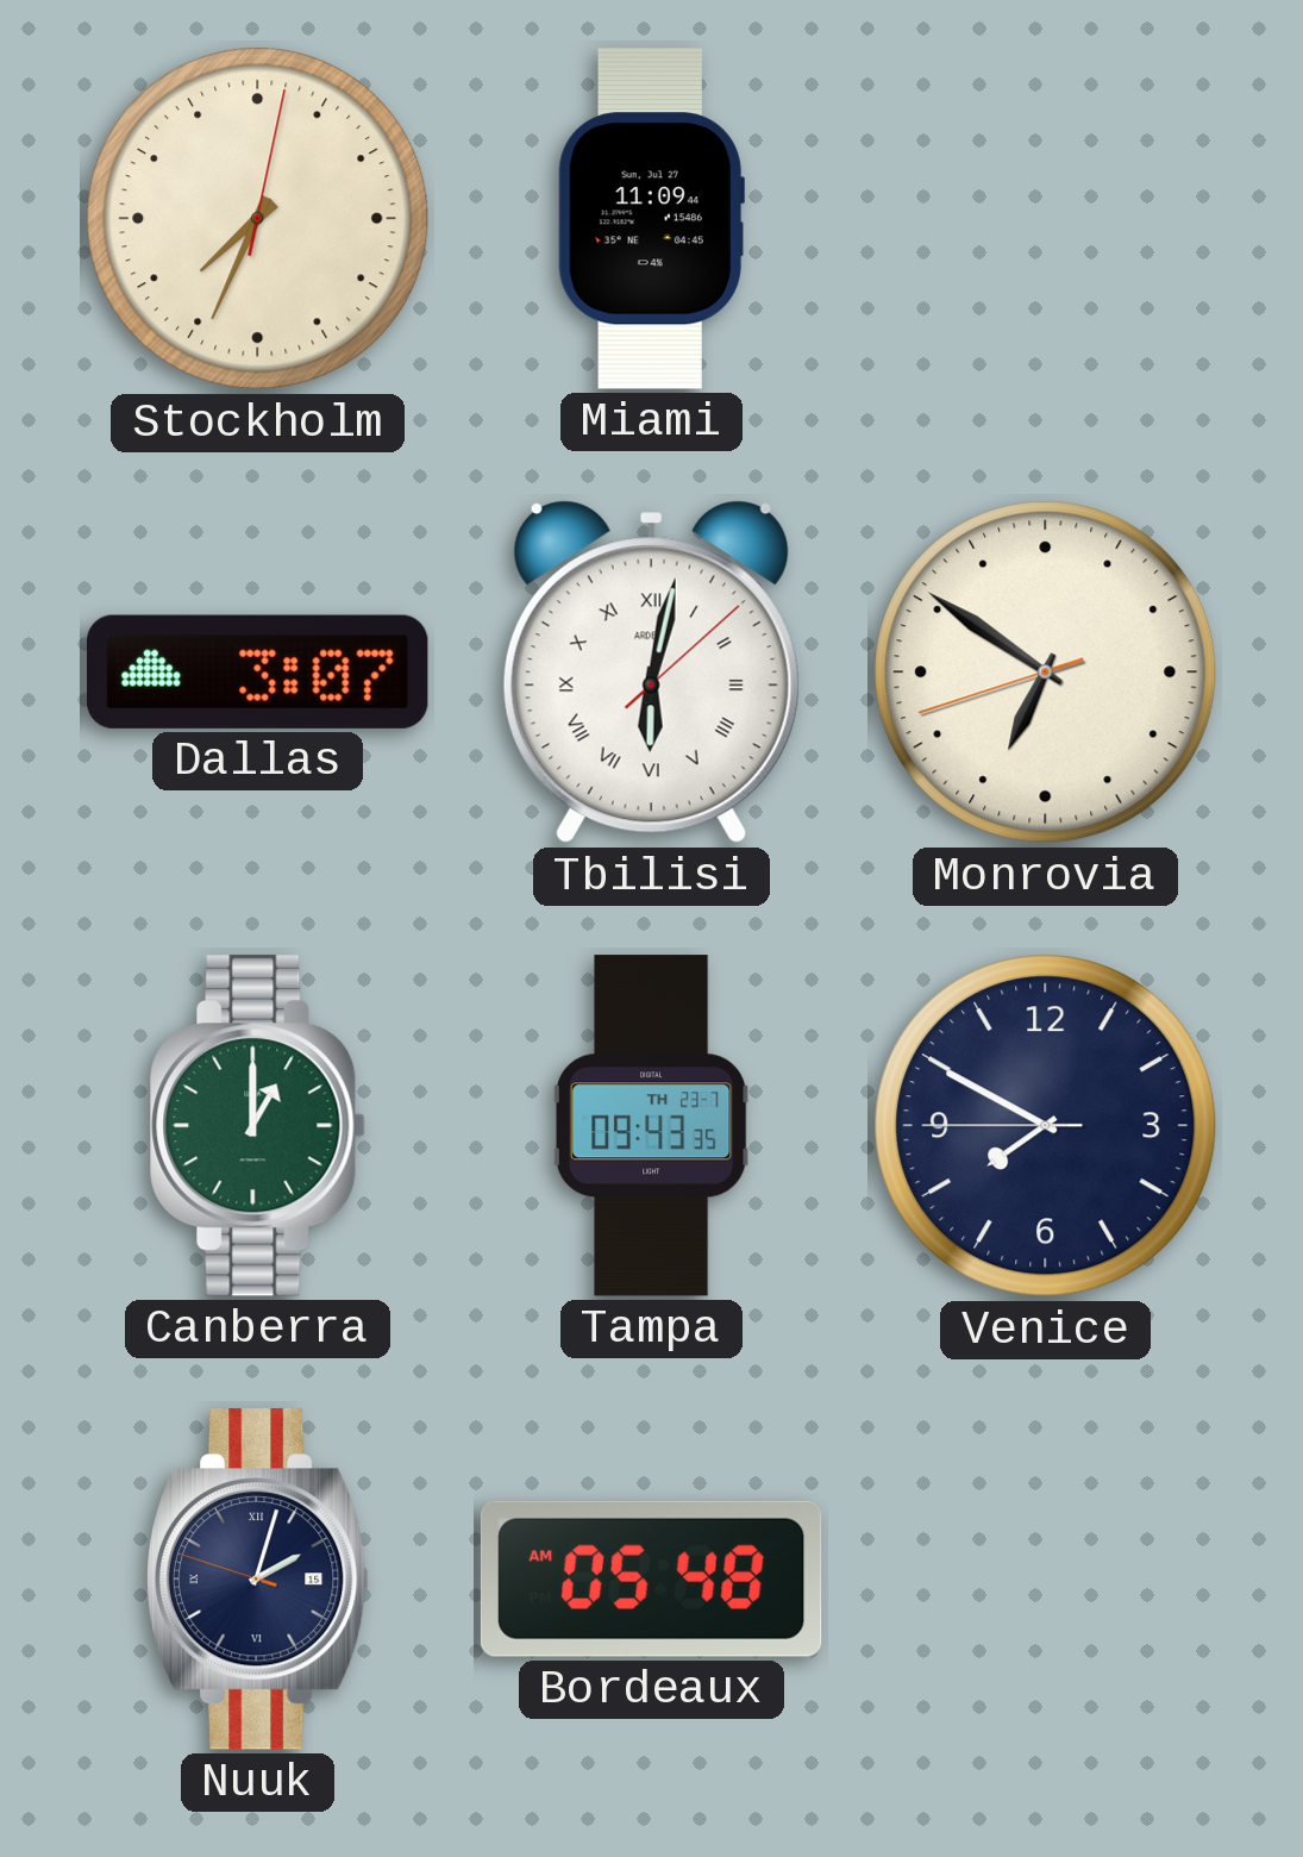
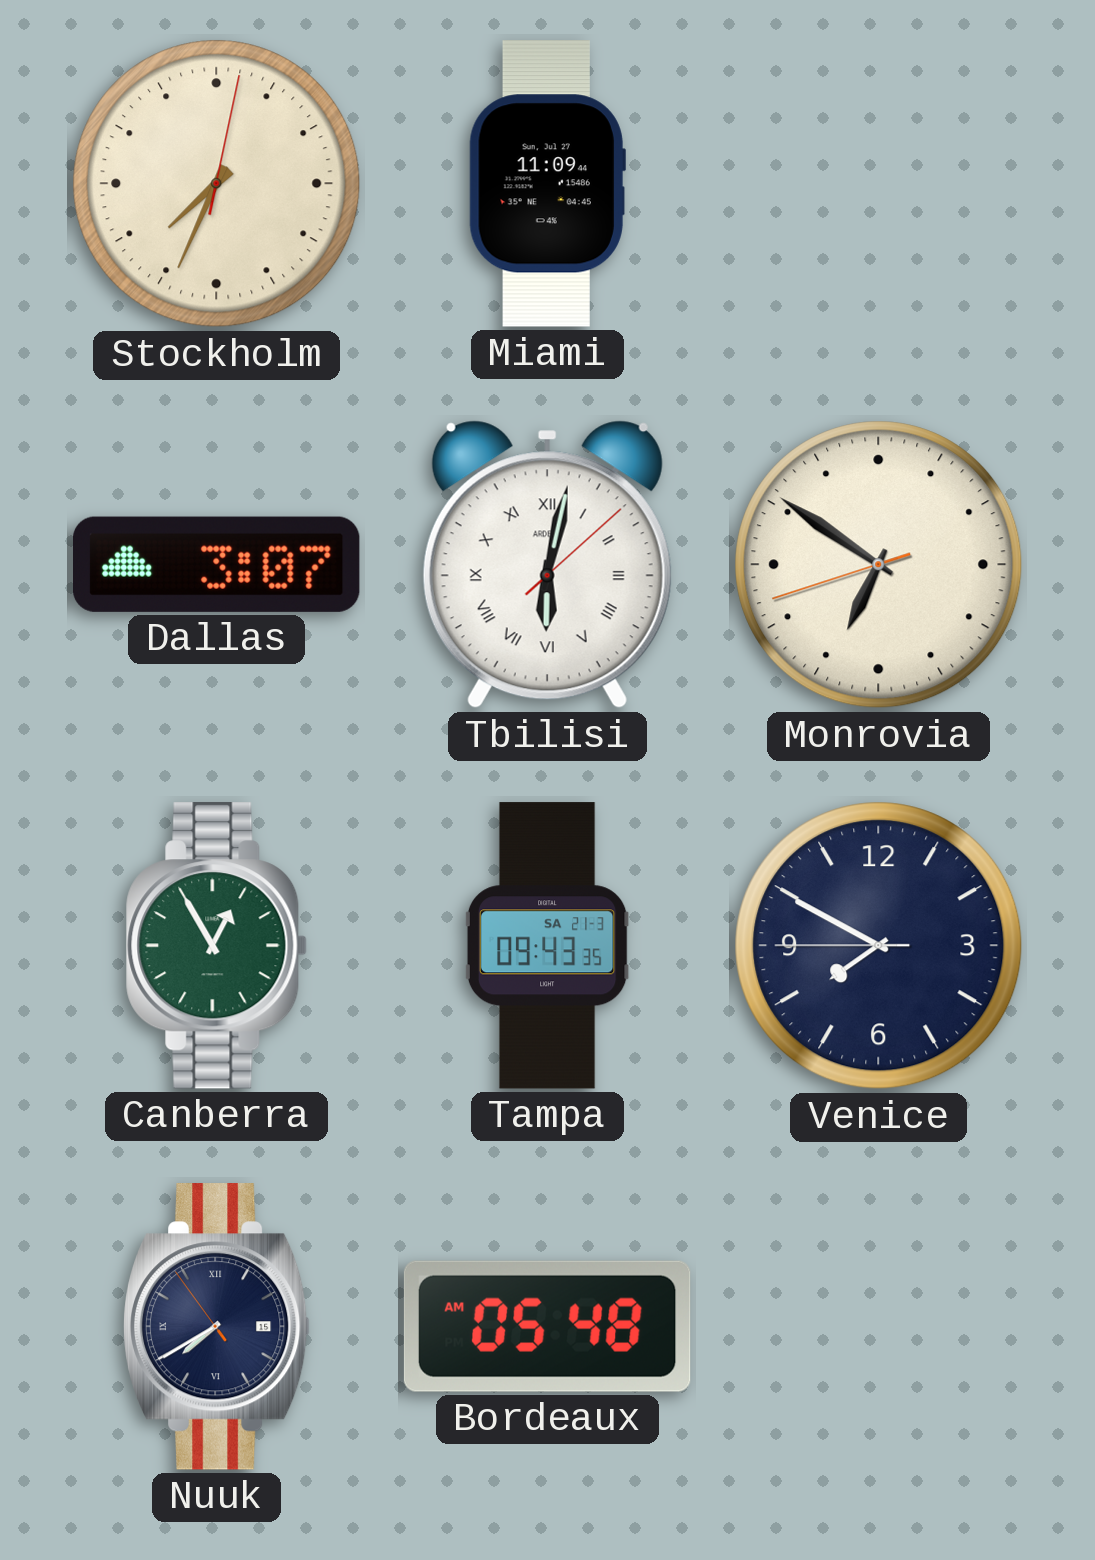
Canberra: 1:00 -> 12:55 (216, 946)
Tampa date: TH 23-7 -> SA 21-3 (547, 946)
Nuuk: 2:02 -> 7:39 (216, 1327)
